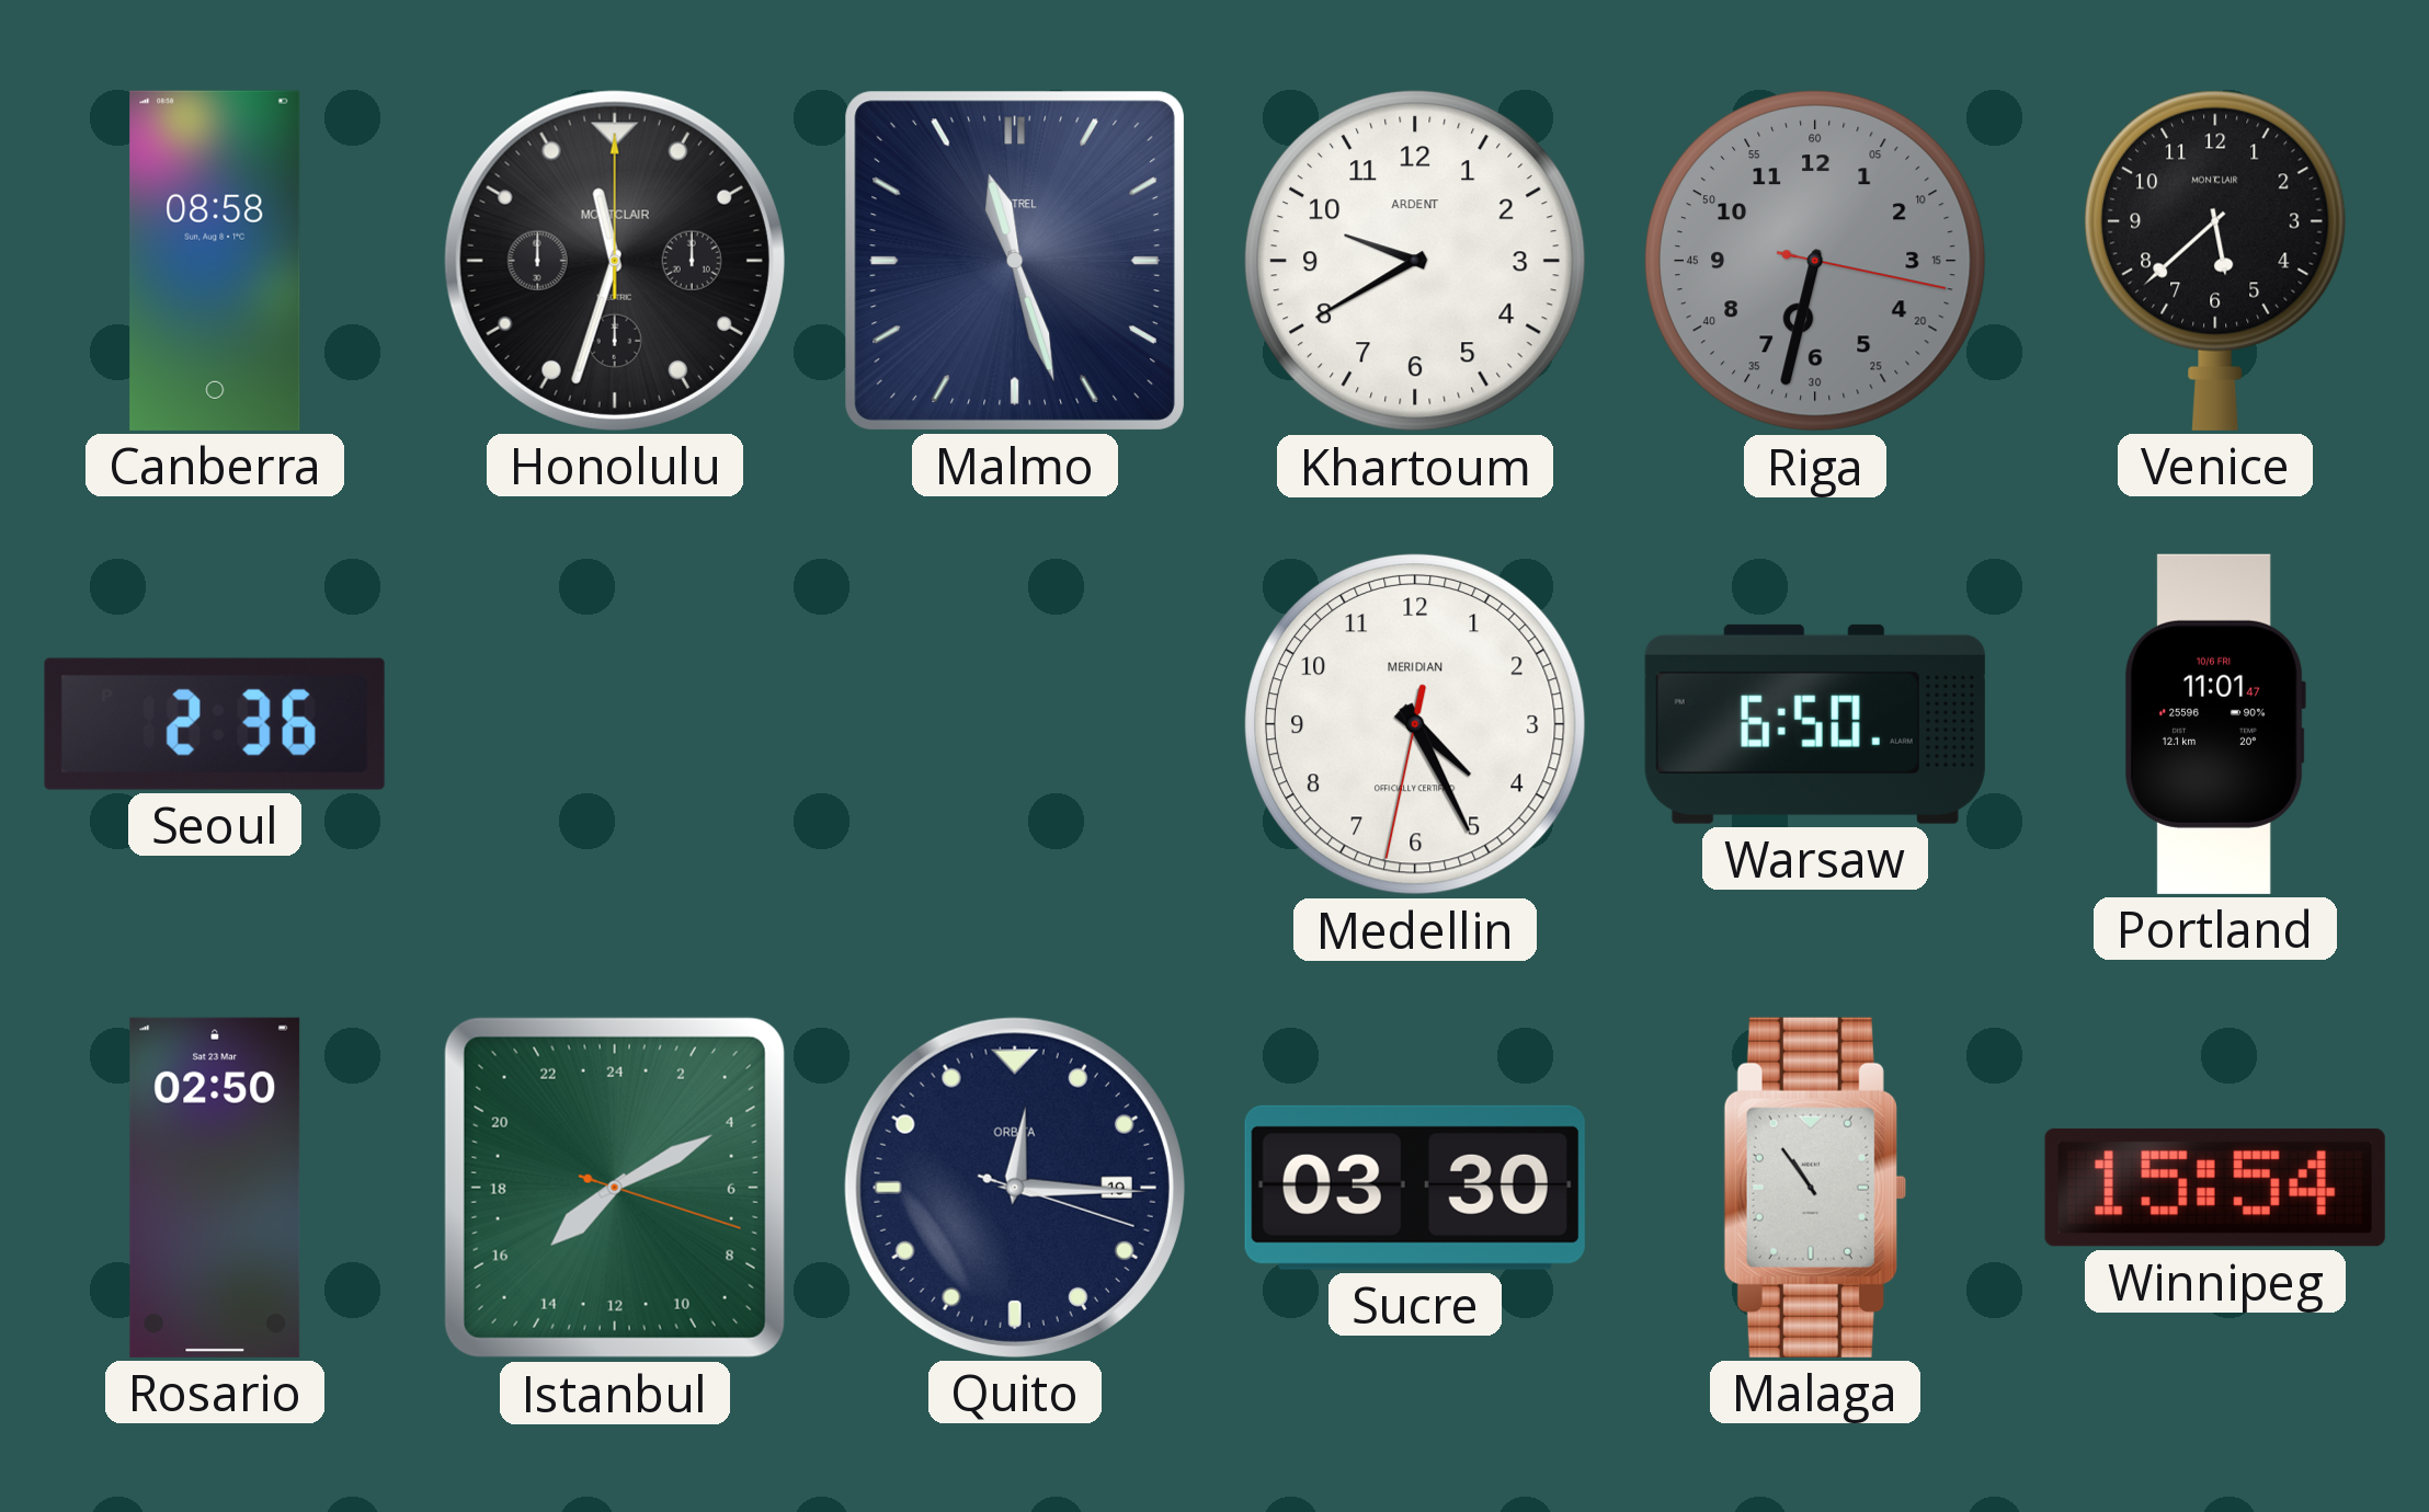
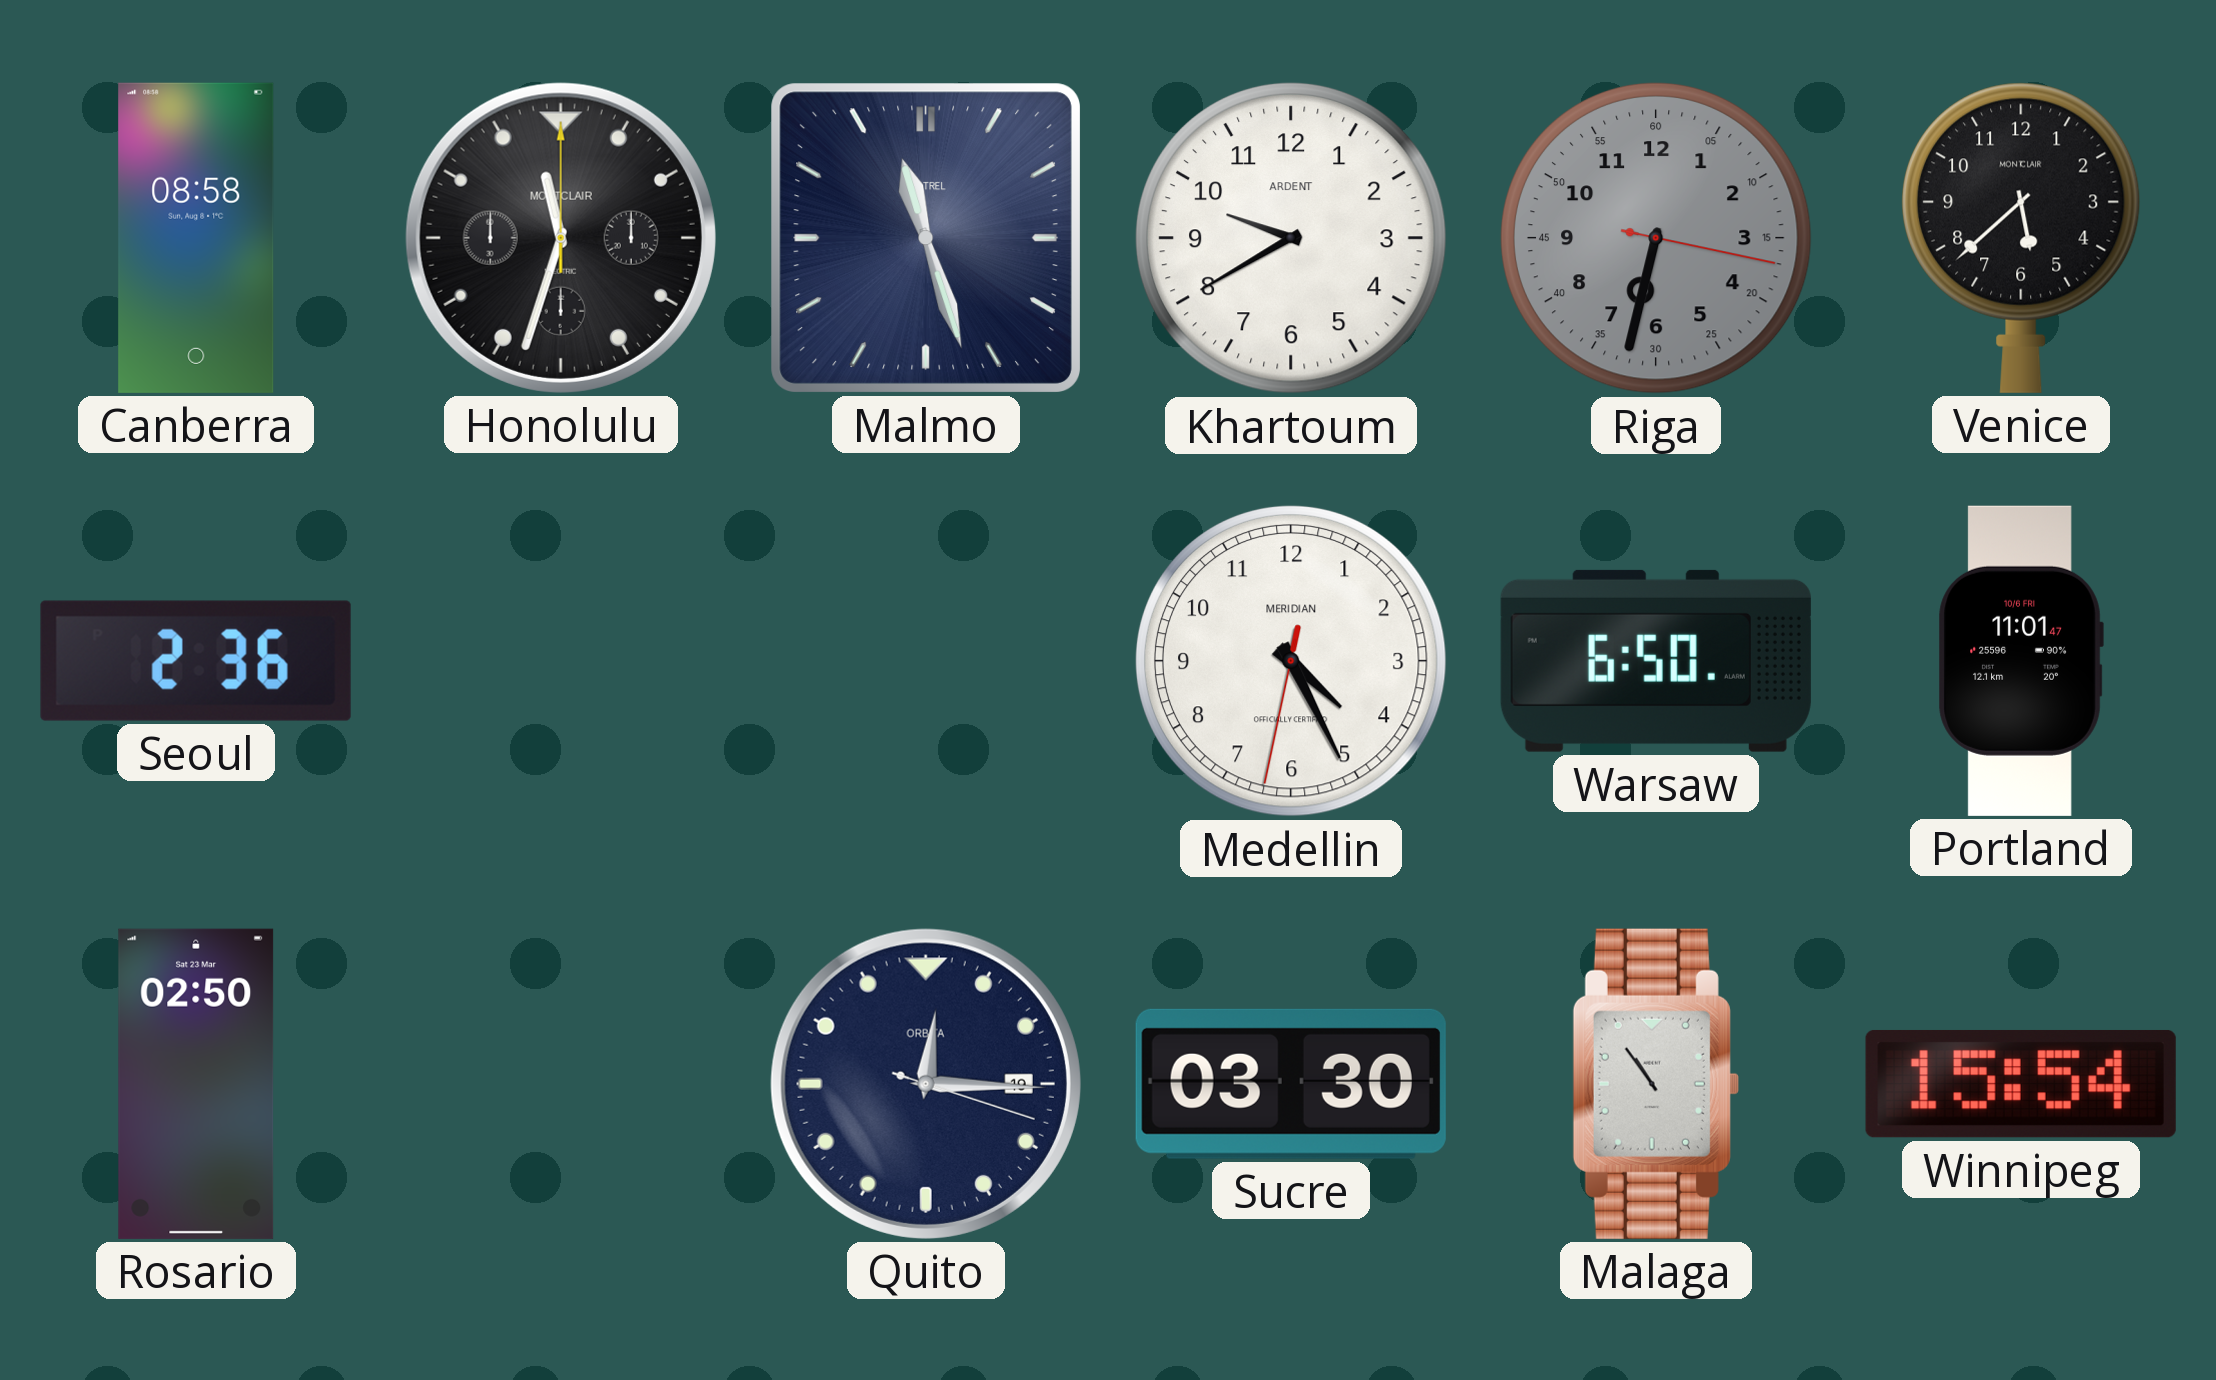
Istanbul: 15:10 -> none (615, 1188)
